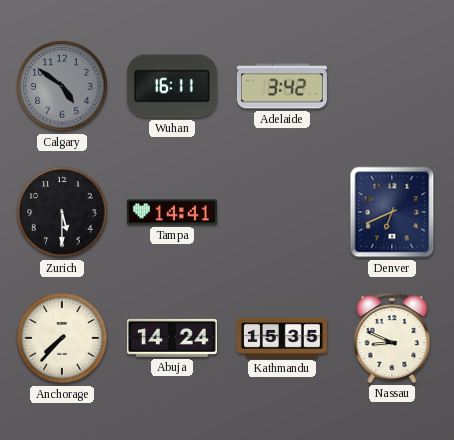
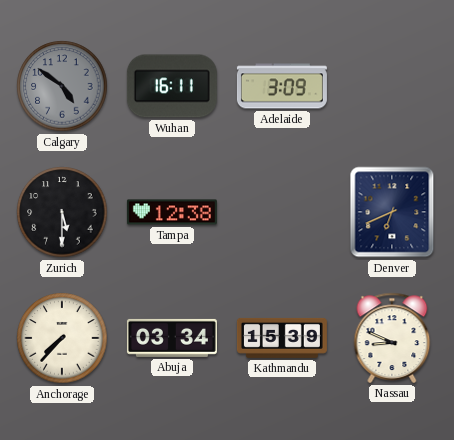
Adelaide: 3:42 -> 3:09 (282, 86)
Tampa: 14:41 -> 12:38 (172, 212)
Abuja: 14:24 -> 03:34 (172, 338)
Kathmandu: 15:35 -> 15:39 (282, 338)
